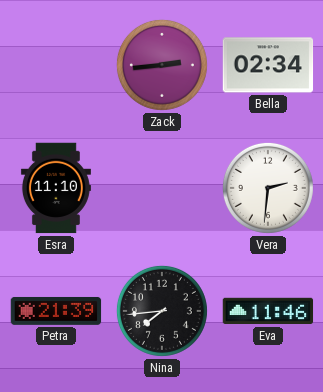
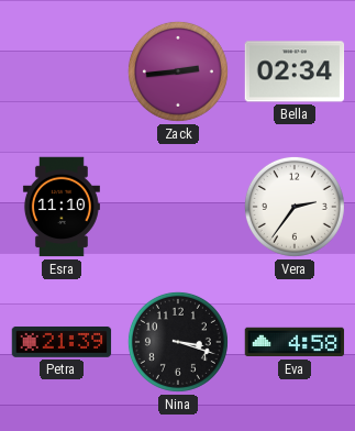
Vera: 2:31 -> 2:36 (295, 207)
Nina: 7:44 -> 3:18 (178, 342)
Eva: 11:46 -> 4:58 (295, 342)
